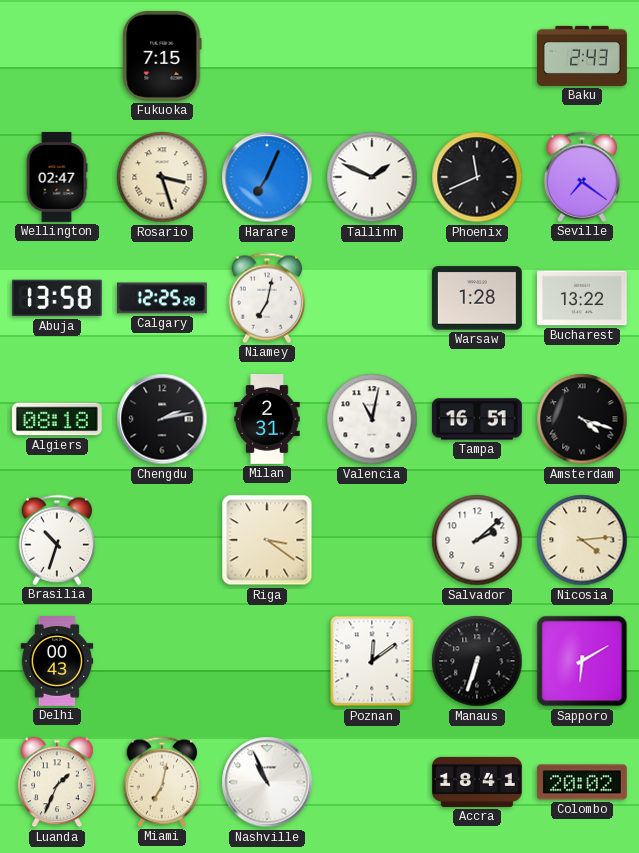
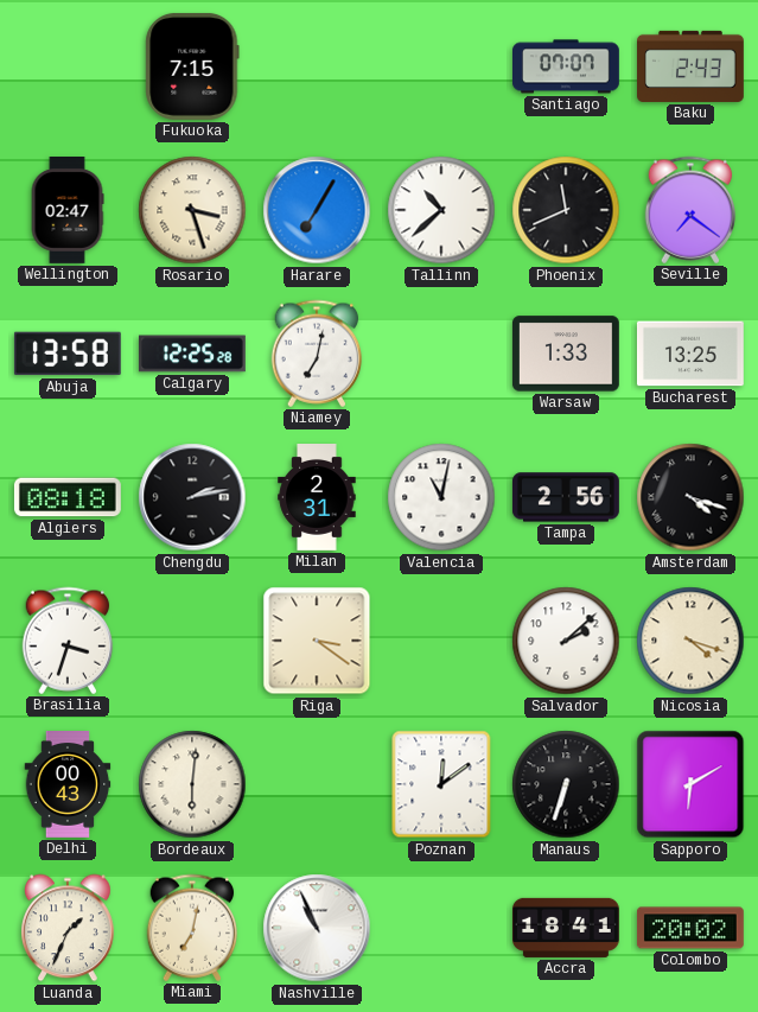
Santiago: none -> 07:07 (567, 66)
Harare: 7:04 -> 7:05 (317, 210)
Tallinn: 1:49 -> 10:38 (441, 210)
Warsaw: 1:28 -> 1:33 (566, 354)
Bucharest: 13:22 -> 13:25 (690, 354)
Tampa: 16:51 -> 2:56 (566, 497)
Brasilia: 10:33 -> 3:33 (68, 641)
Nicosia: 4:14 -> 4:18 (690, 641)
Bordeaux: none -> 6:01 (192, 784)
